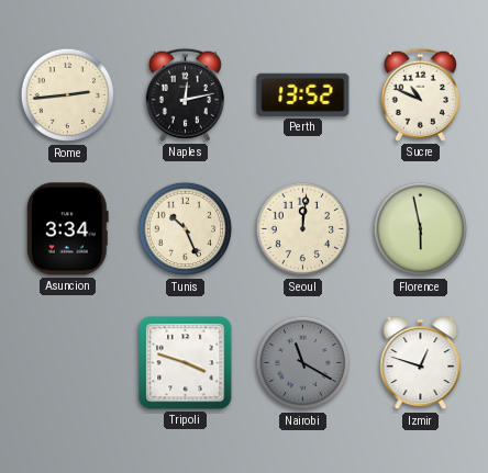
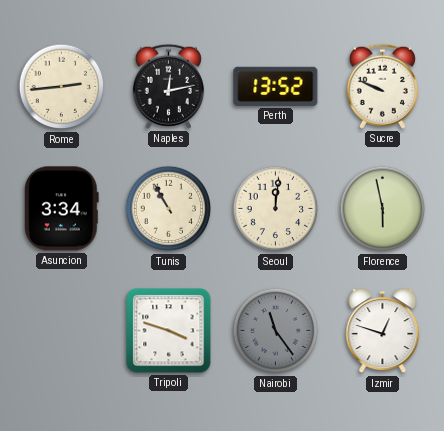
Sucre: 10:49 -> 9:49 (382, 86)
Tunis: 10:26 -> 10:55 (169, 209)
Nairobi: 11:20 -> 11:24 (276, 331)
